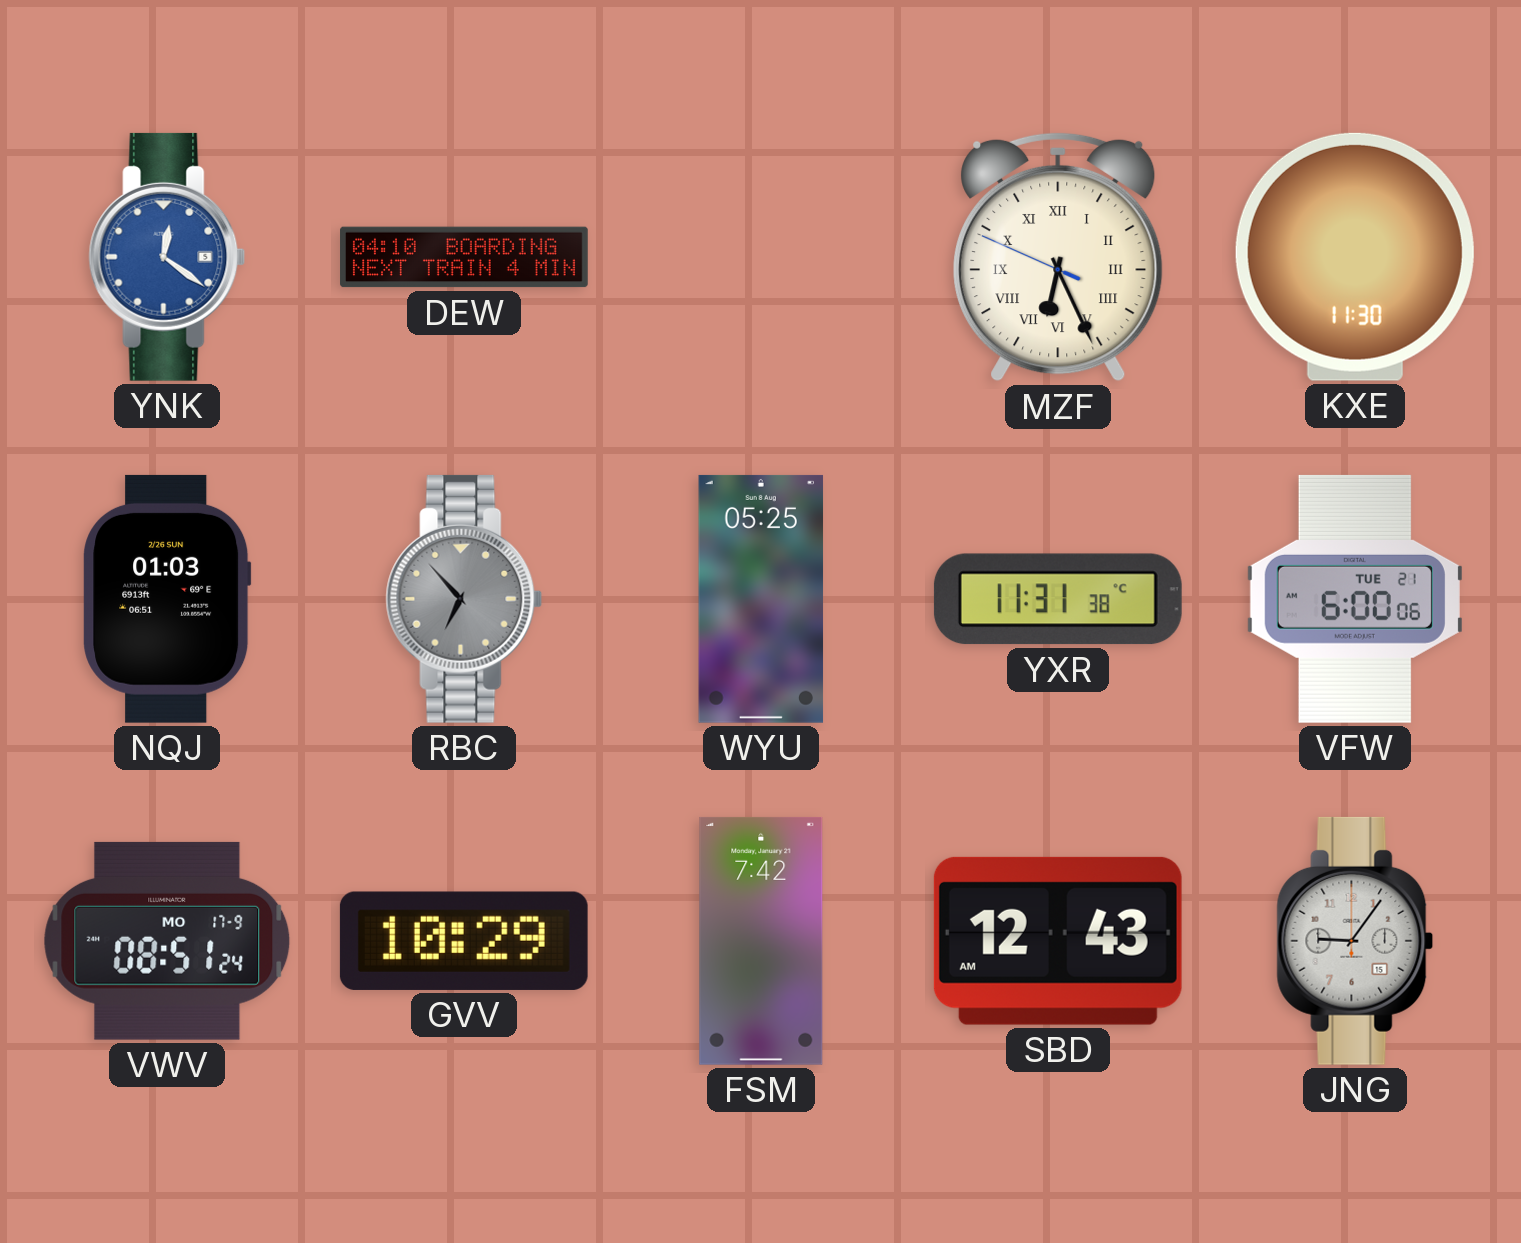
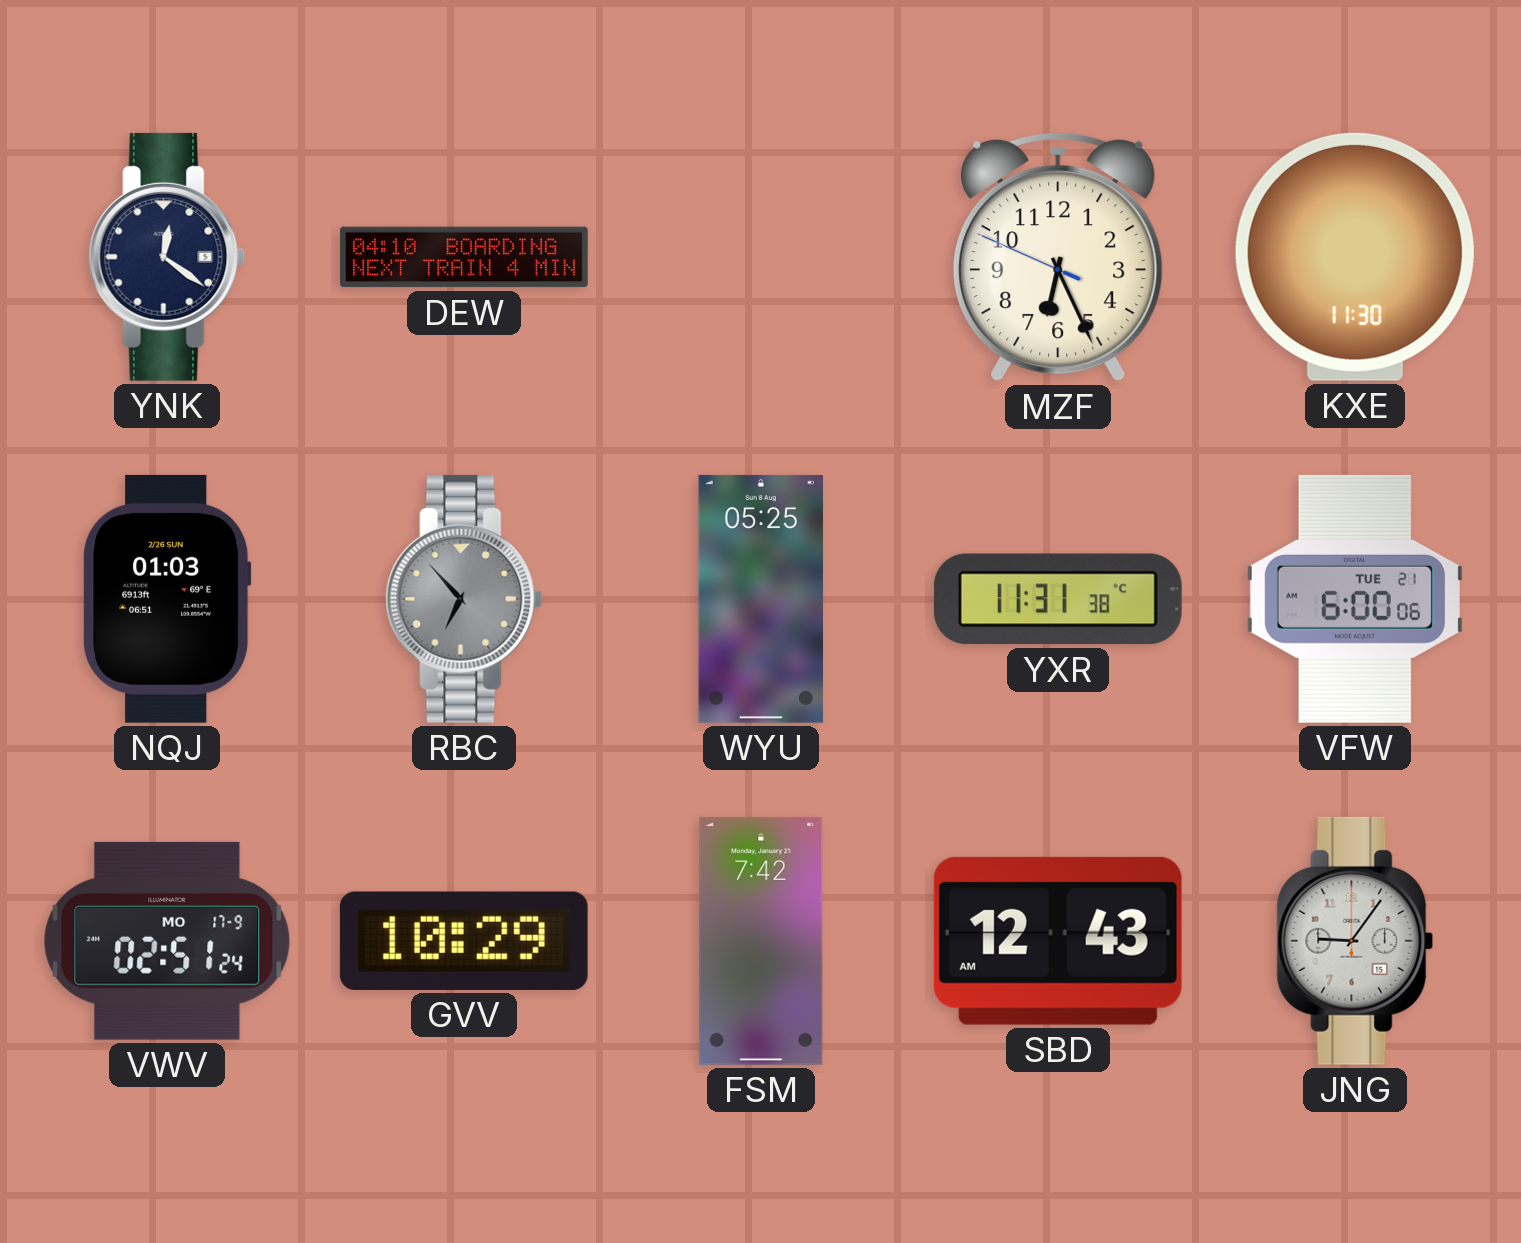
YNK dial: blue -> navy (167, 257)
MZF numerals: Roman -> Arabic (1058, 257)
VWV: 08:51 -> 02:51 (167, 941)
